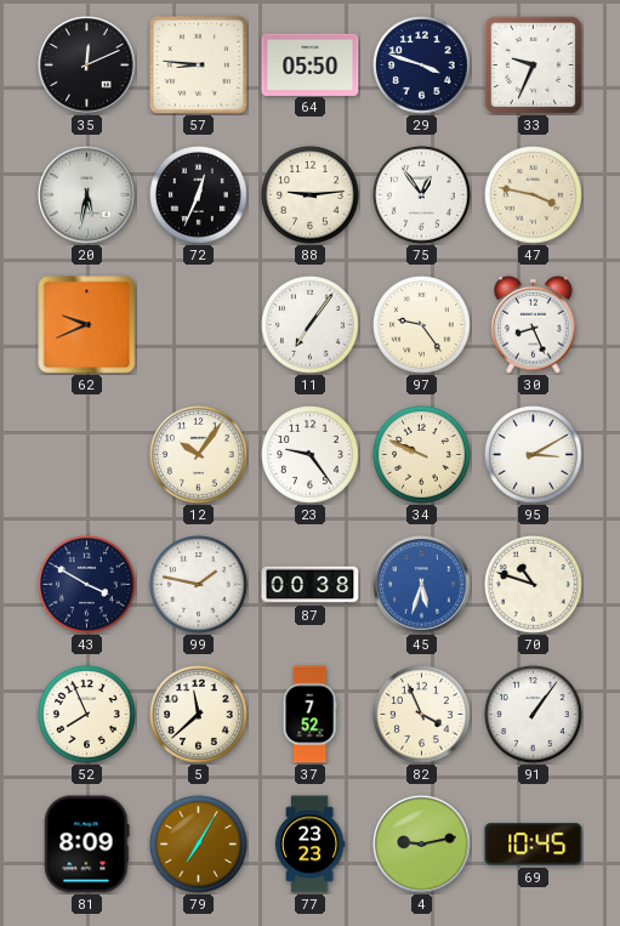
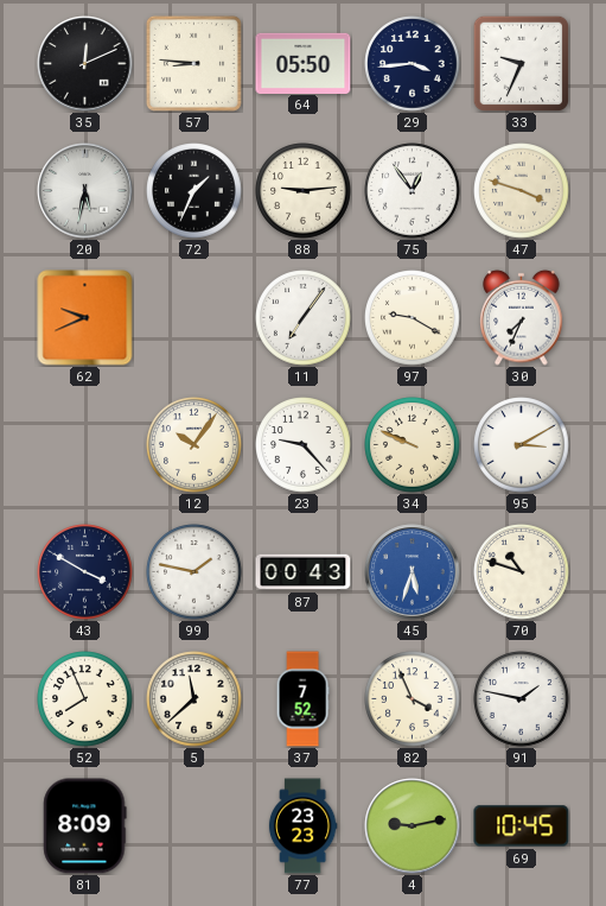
29: 3:48 -> 3:44 (413, 64)
72: 12:34 -> 1:34 (194, 191)
47: 3:47 -> 3:48 (522, 191)
97: 9:24 -> 9:20 (413, 318)
30: 8:26 -> 7:34 (522, 317)
23: 9:24 -> 9:23 (304, 445)
87: 00:38 -> 00:43 (304, 572)
91: 1:06 -> 1:47 (522, 699)
79: 7:05 -> none (199, 845)
